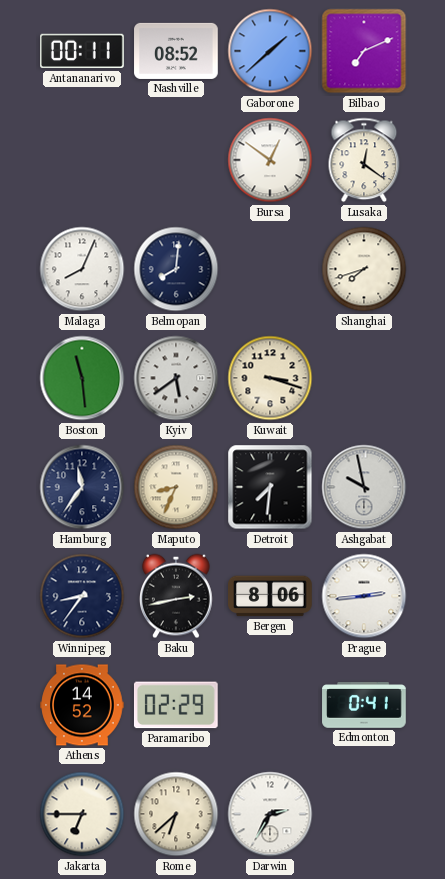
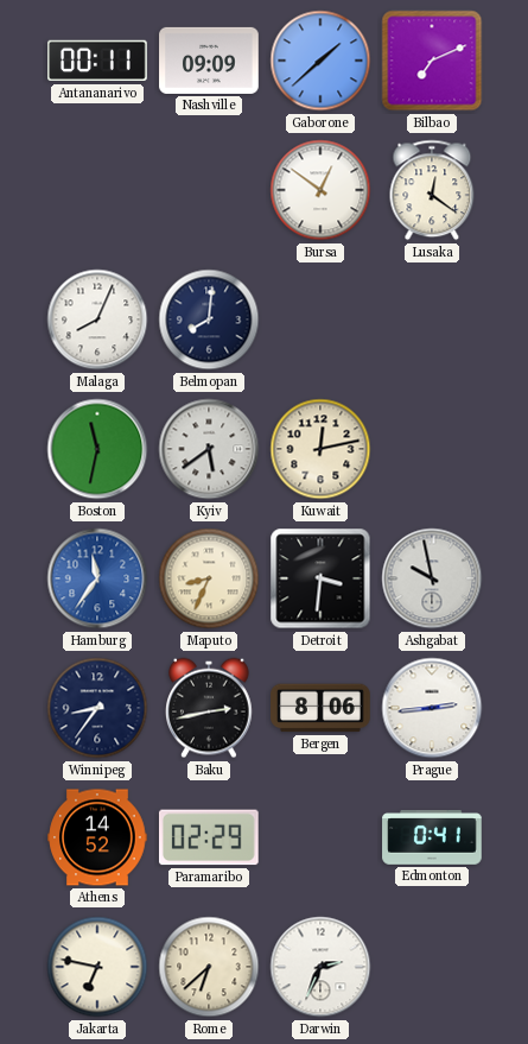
Nashville: 08:52 -> 09:09 (209, 61)
Shanghai: 7:42 -> none (364, 269)
Boston: 11:29 -> 11:32 (97, 449)
Kuwait: 3:18 -> 12:13 (320, 449)
Hamburg dial: navy -> blue (97, 578)
Detroit: 7:31 -> 3:31 (320, 578)
Jakarta: 6:45 -> 6:47 (97, 967)
Darwin: 2:35 -> 2:34 (320, 967)
